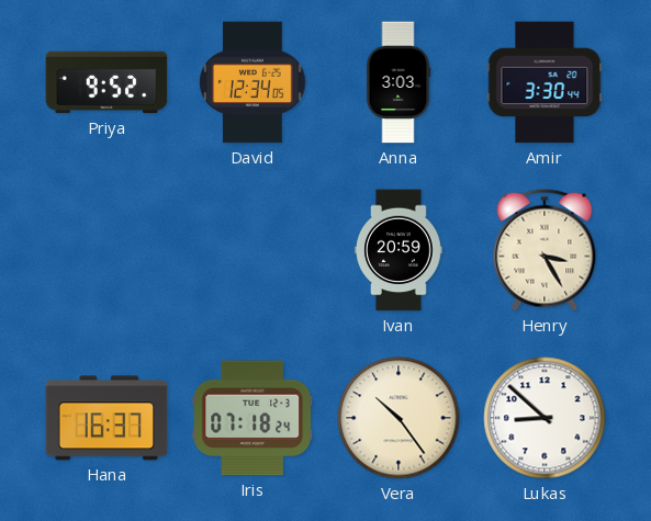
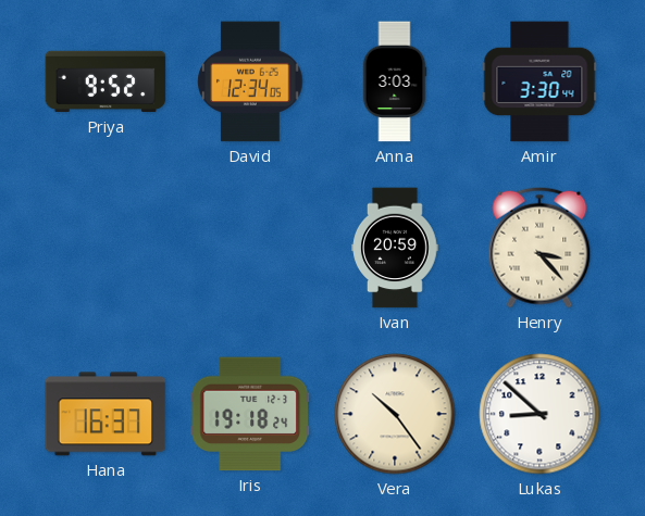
Henry: 3:25 -> 3:23 (539, 248)
Iris: 07:18 -> 19:18 (250, 414)
